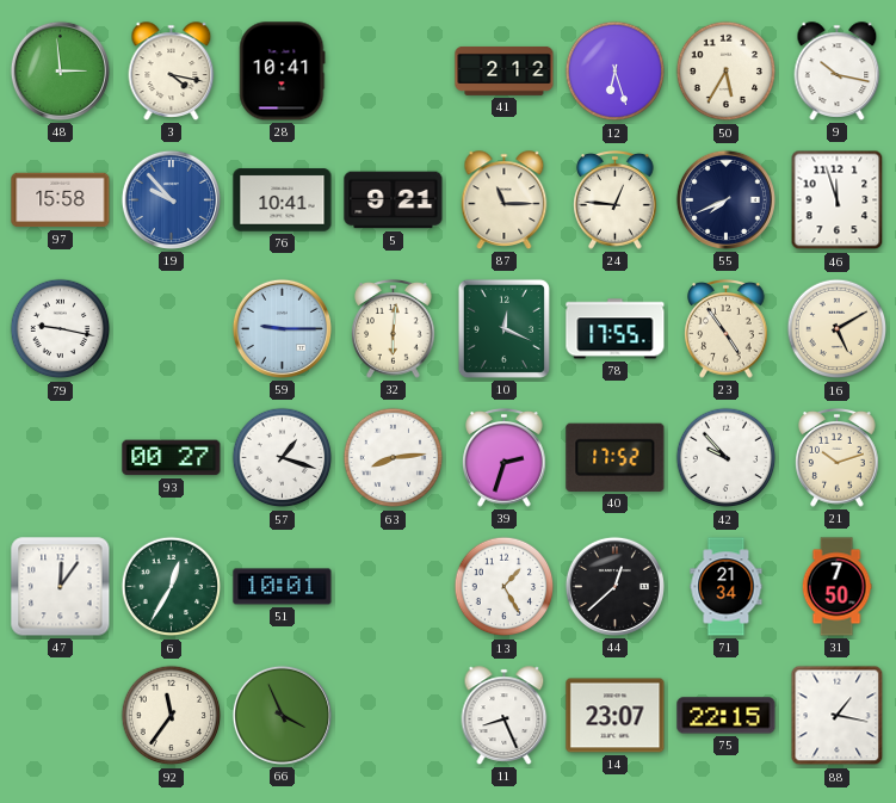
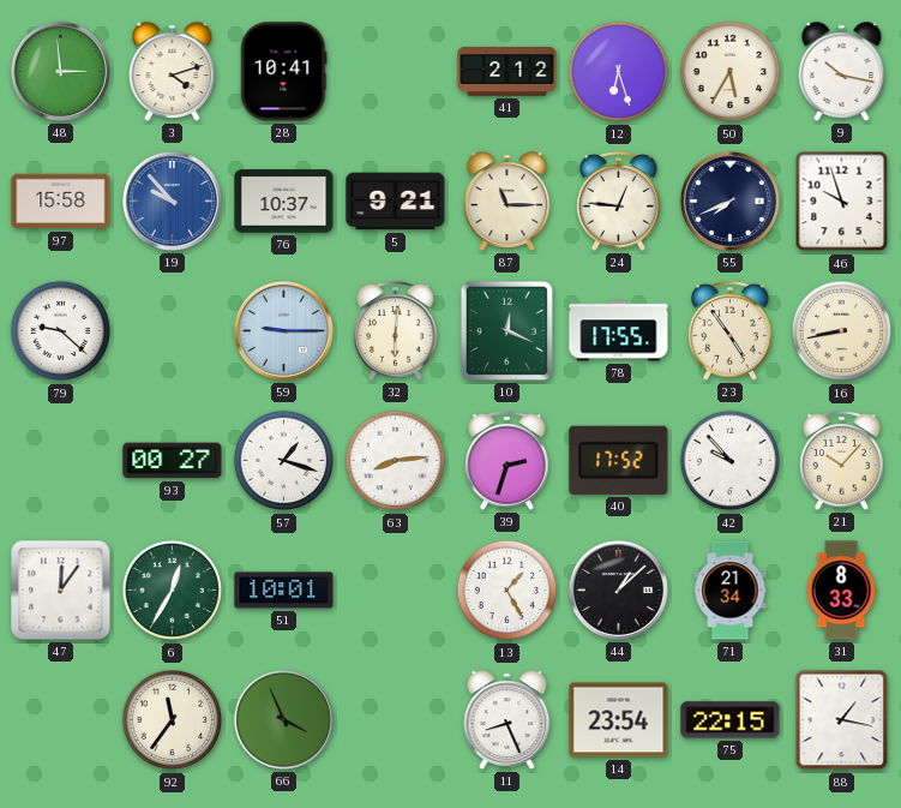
3: 4:17 -> 4:12 (173, 72)
76: 10:41 -> 10:37 (284, 202)
46: 11:57 -> 9:57 (842, 202)
79: 9:17 -> 9:22 (61, 331)
16: 5:10 -> 8:43 (842, 331)
21: 10:12 -> 10:07 (842, 461)
44: 12:38 -> 1:08 (618, 589)
31: 7:50 -> 8:33 (841, 591)
14: 23:07 -> 23:54 (619, 720)
